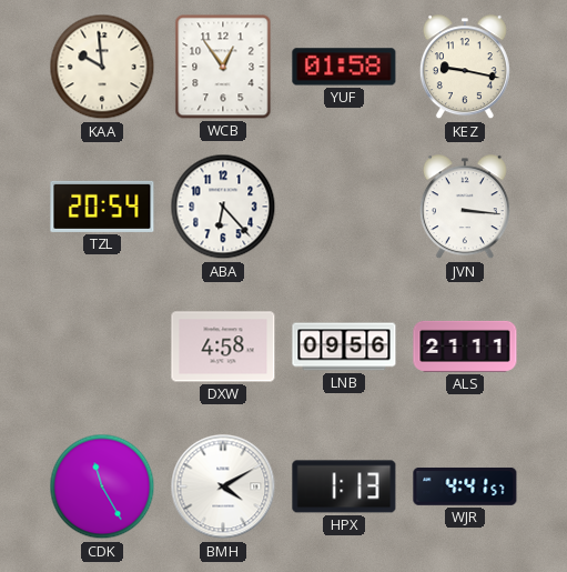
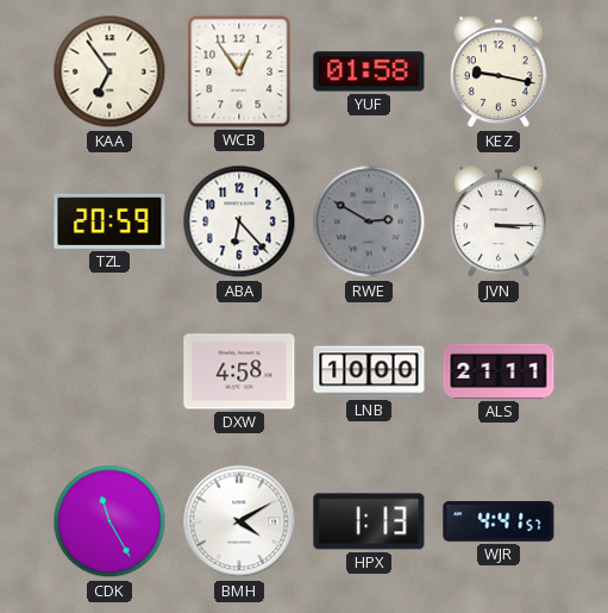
KAA: 9:59 -> 6:54 (109, 71)
TZL: 20:54 -> 20:59 (109, 221)
RWE: none -> 2:50 (369, 221)
JVN: 3:16 -> 3:15 (499, 223)
LNB: 09:56 -> 10:00 (369, 371)
